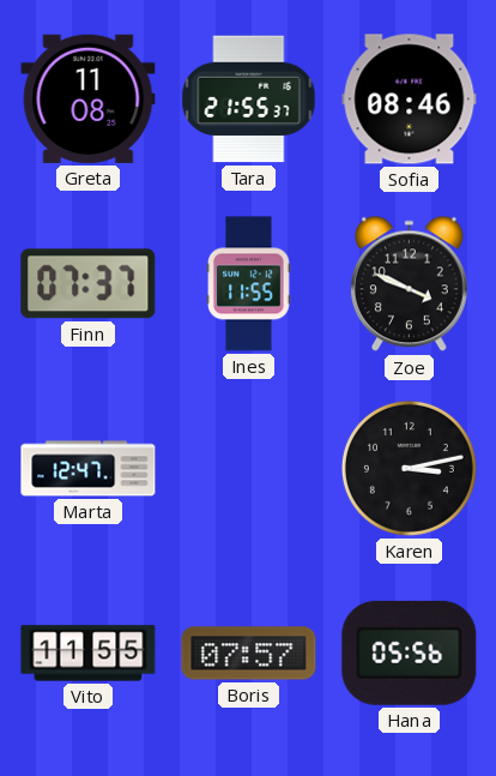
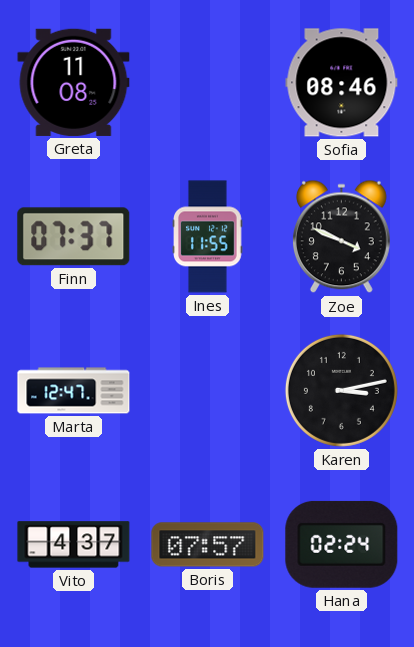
Tara: 21:55 -> none (249, 100)
Vito: 11:55 -> 4:37 (74, 545)
Hana: 05:56 -> 02:24 (342, 544)
